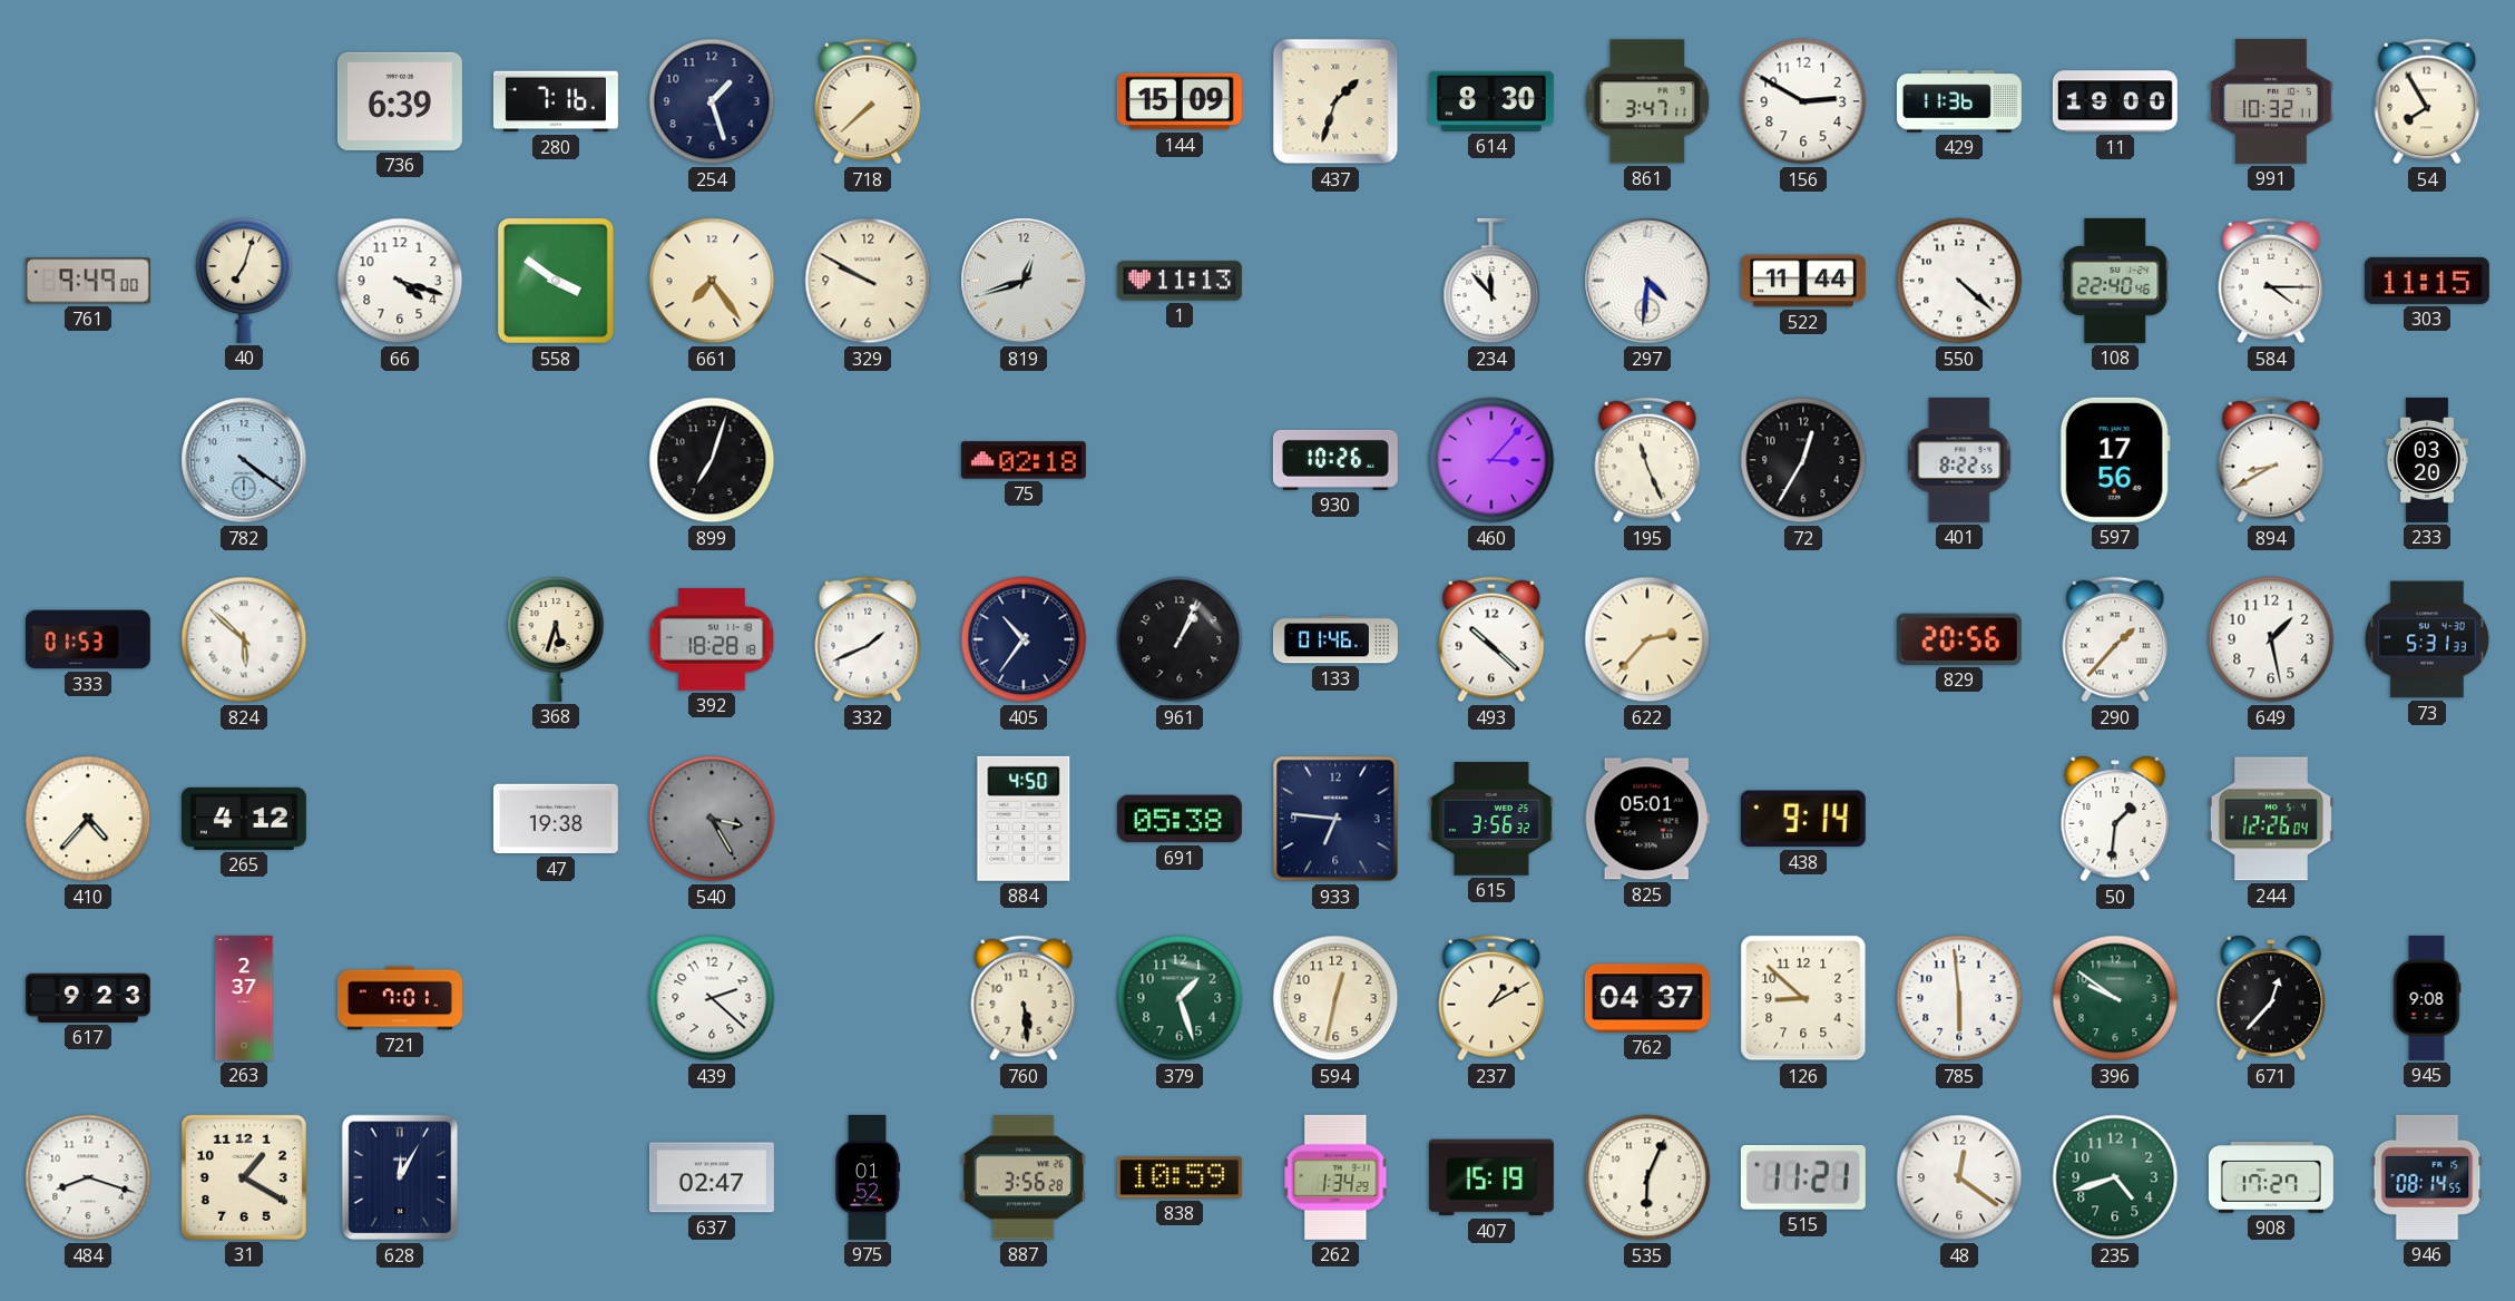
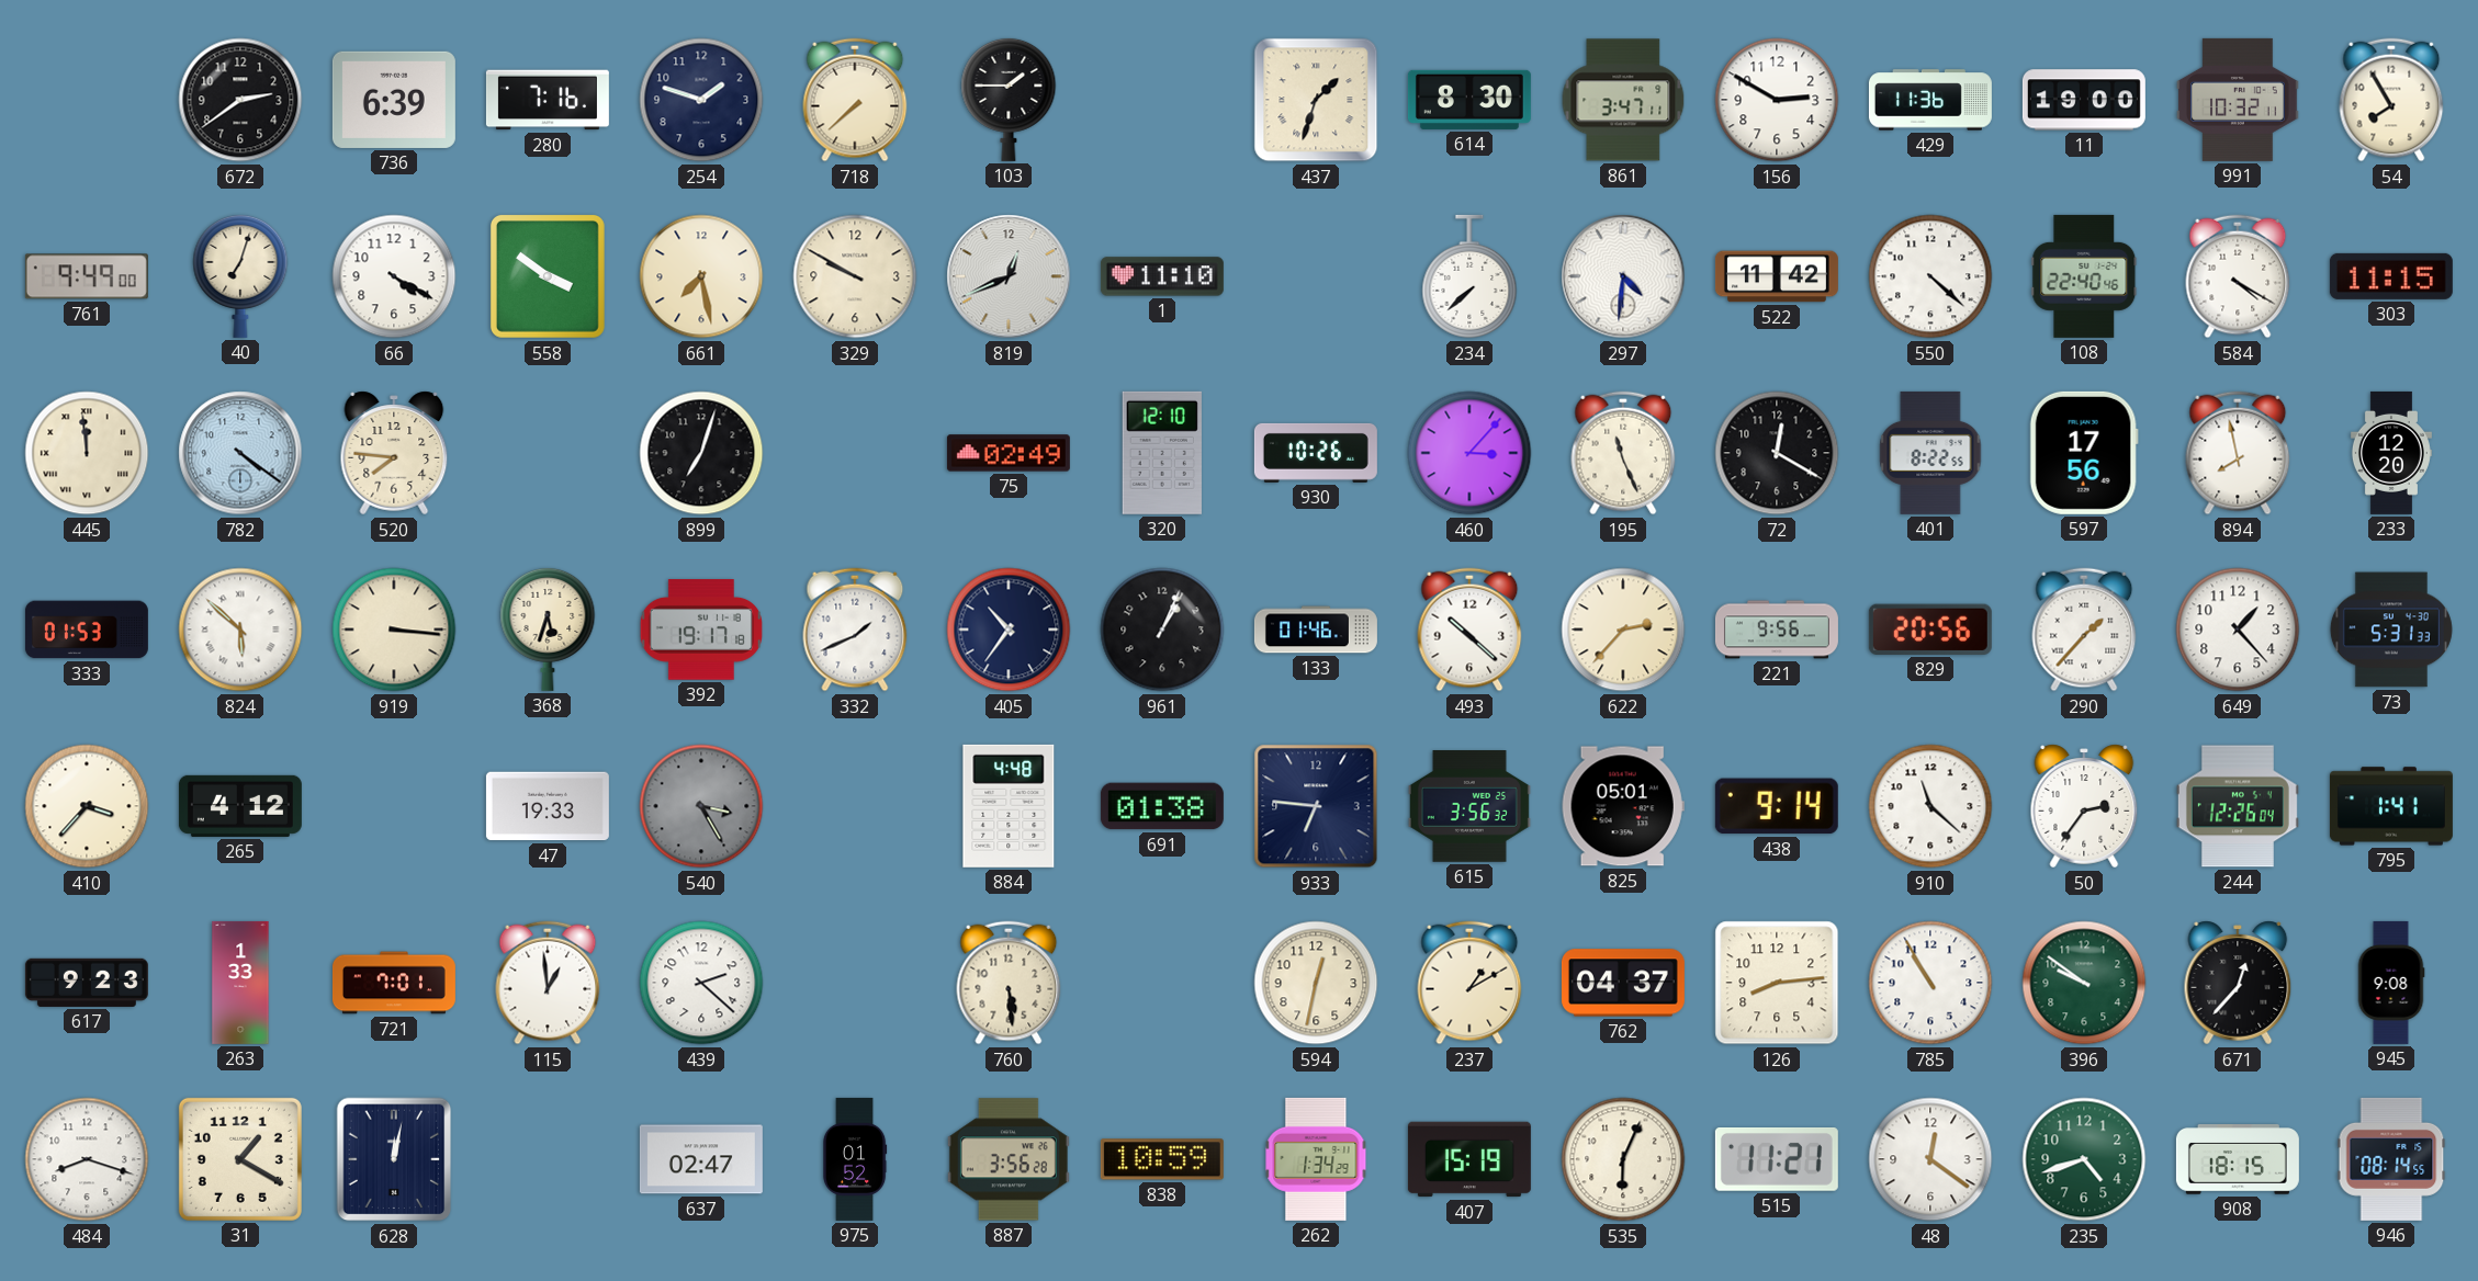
672: none -> 2:39 (240, 100)
254: 1:27 -> 1:48 (701, 100)
103: none -> 1:45 (1009, 99)
144: 15:09 -> none (1180, 101)
66: 4:18 -> 4:20 (394, 276)
661: 7:24 -> 7:28 (701, 276)
819: 12:42 -> 12:41 (1009, 276)
1: 11:13 -> 11:10 (1162, 276)
234: 11:53 -> 7:38 (1469, 276)
522: 11:44 -> 11:42 (1777, 276)
584: 4:15 -> 4:20 (2238, 276)
445: none -> 11:59 (87, 453)
520: none -> 7:46 (394, 453)
75: 02:18 -> 02:49 (1009, 453)
320: none -> 12:10 (1162, 453)
72: 12:35 -> 12:20 (1777, 453)
894: 8:40 -> 7:58 (2238, 453)
233: 03:20 -> 12:20 (2391, 453)
919: none -> 3:16 (394, 630)
392: 18:28 -> 19:17 (700, 630)
221: none -> 9:56 (1777, 630)
649: 1:28 -> 1:23 (2238, 630)
410: 4:37 -> 3:37 (87, 806)
47: 19:38 -> 19:33 (548, 806)
884: 4:50 -> 4:48 (1009, 806)
691: 05:38 -> 01:38 (1162, 806)
910: none -> 11:22 (1930, 806)
50: 1:31 -> 2:36 (2084, 806)
795: none -> 1:41 (2391, 806)
263: 2:37 -> 1:33 (240, 983)
115: none -> 12:59 (548, 983)
379: 1:27 -> none (1180, 998)
126: 8:52 -> 8:14 (1777, 983)
785: 5:59 -> 10:55 (1930, 983)
628: 12:05 -> 12:02 (394, 1159)
908: 17:27 -> 18:15 (2238, 1160)
